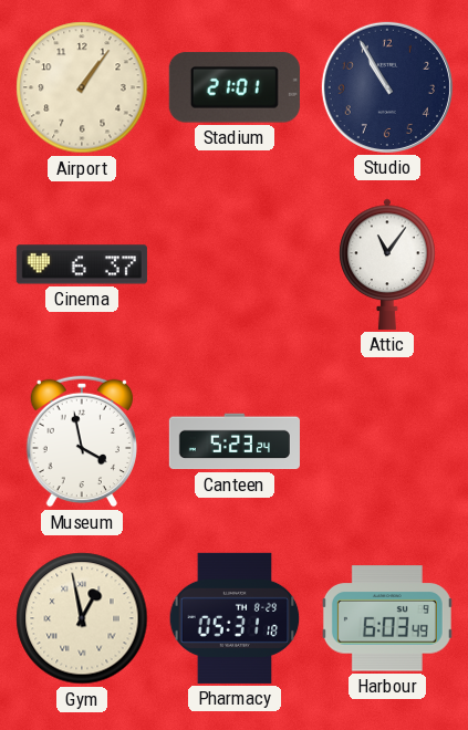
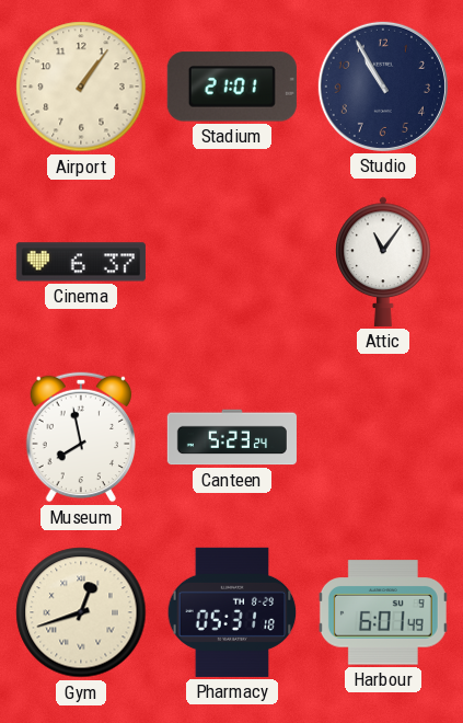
Museum: 3:58 -> 7:58 (80, 437)
Gym: 12:58 -> 12:42 (81, 612)
Harbour: 6:03 -> 6:01 (383, 612)
